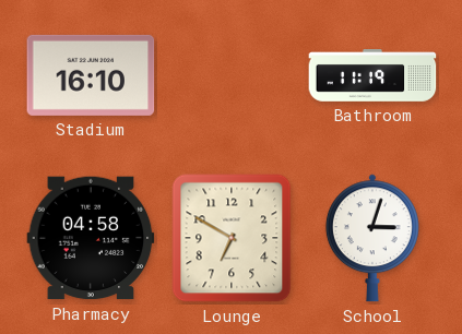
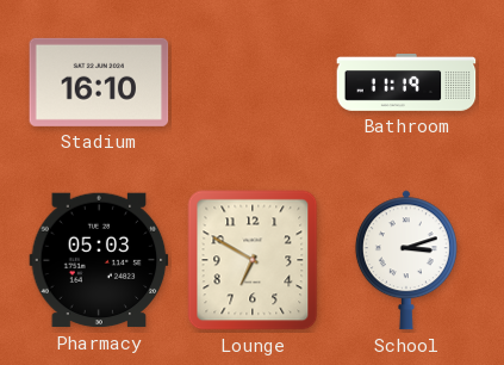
Pharmacy: 04:58 -> 05:03 (99, 260)
School: 3:03 -> 3:12 (406, 260)
